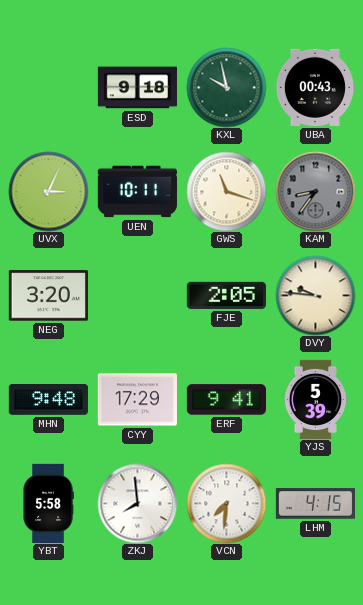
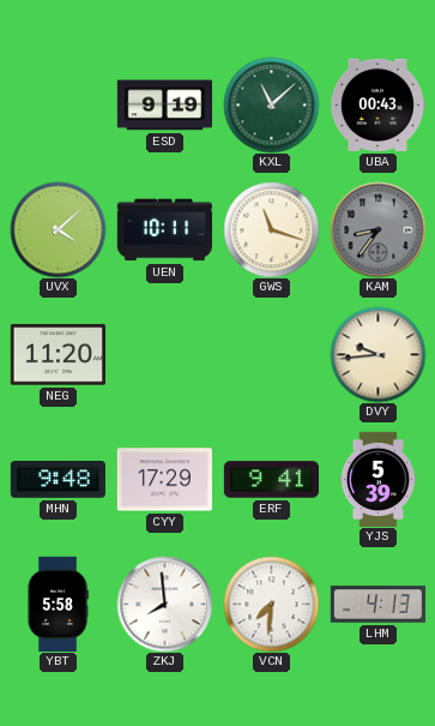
ESD: 9:18 -> 9:19 (164, 106)
KXL: 9:58 -> 11:08 (271, 104)
UVX: 3:04 -> 4:08 (58, 229)
NEG: 3:20 -> 11:20 (58, 355)
FJE: 2:05 -> none (226, 295)
DVY: 9:46 -> 9:44 (377, 354)
LHM: 4:15 -> 4:13 (377, 605)
